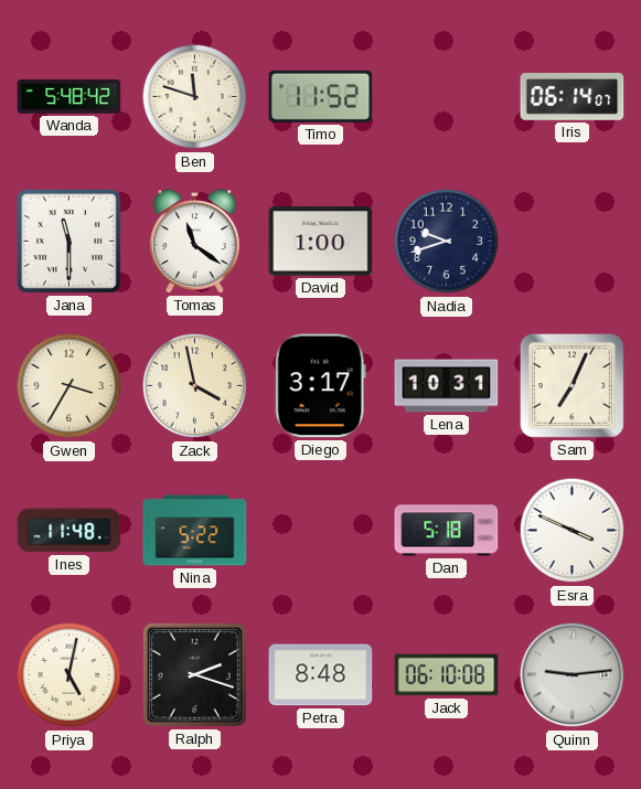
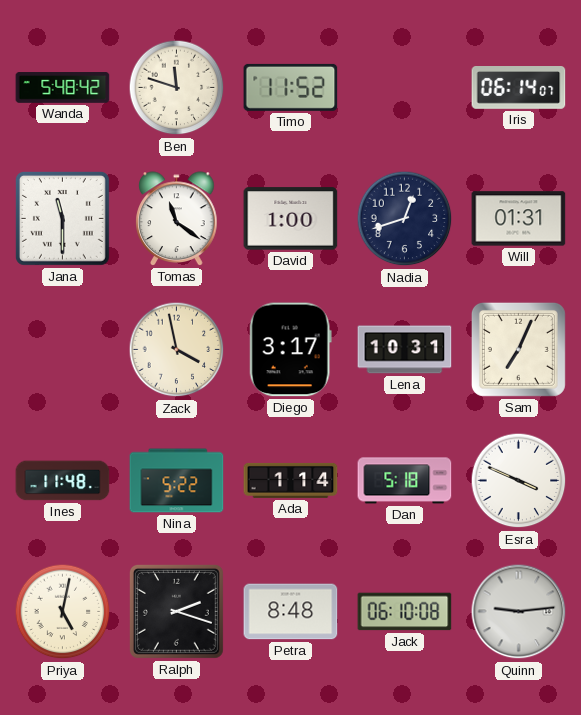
Nadia: 9:42 -> 12:42 (405, 219)
Will: none -> 01:31 (519, 219)
Gwen: 3:35 -> none (70, 386)
Ada: none -> 1:14 (291, 480)
